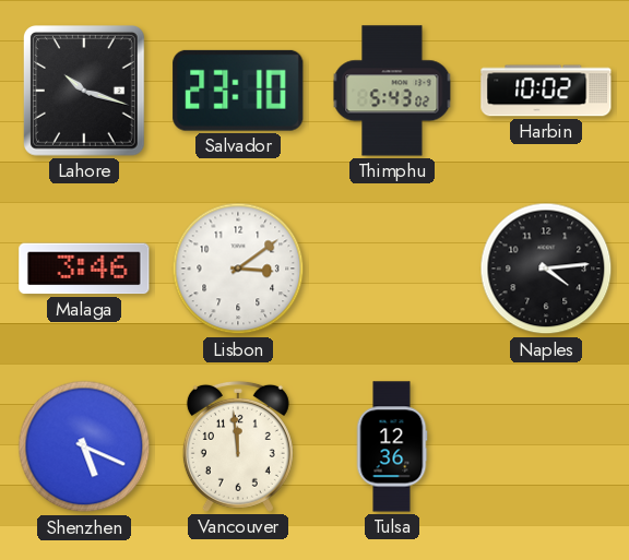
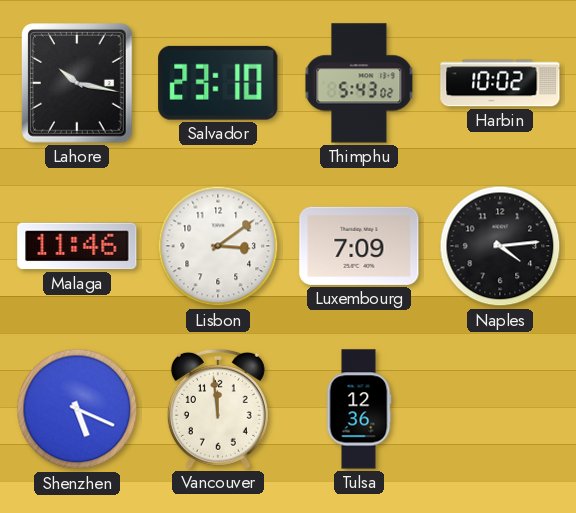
Lahore: 10:18 -> 10:17 (77, 84)
Malaga: 3:46 -> 11:46 (77, 246)
Luxembourg: none -> 7:09 (359, 246)
